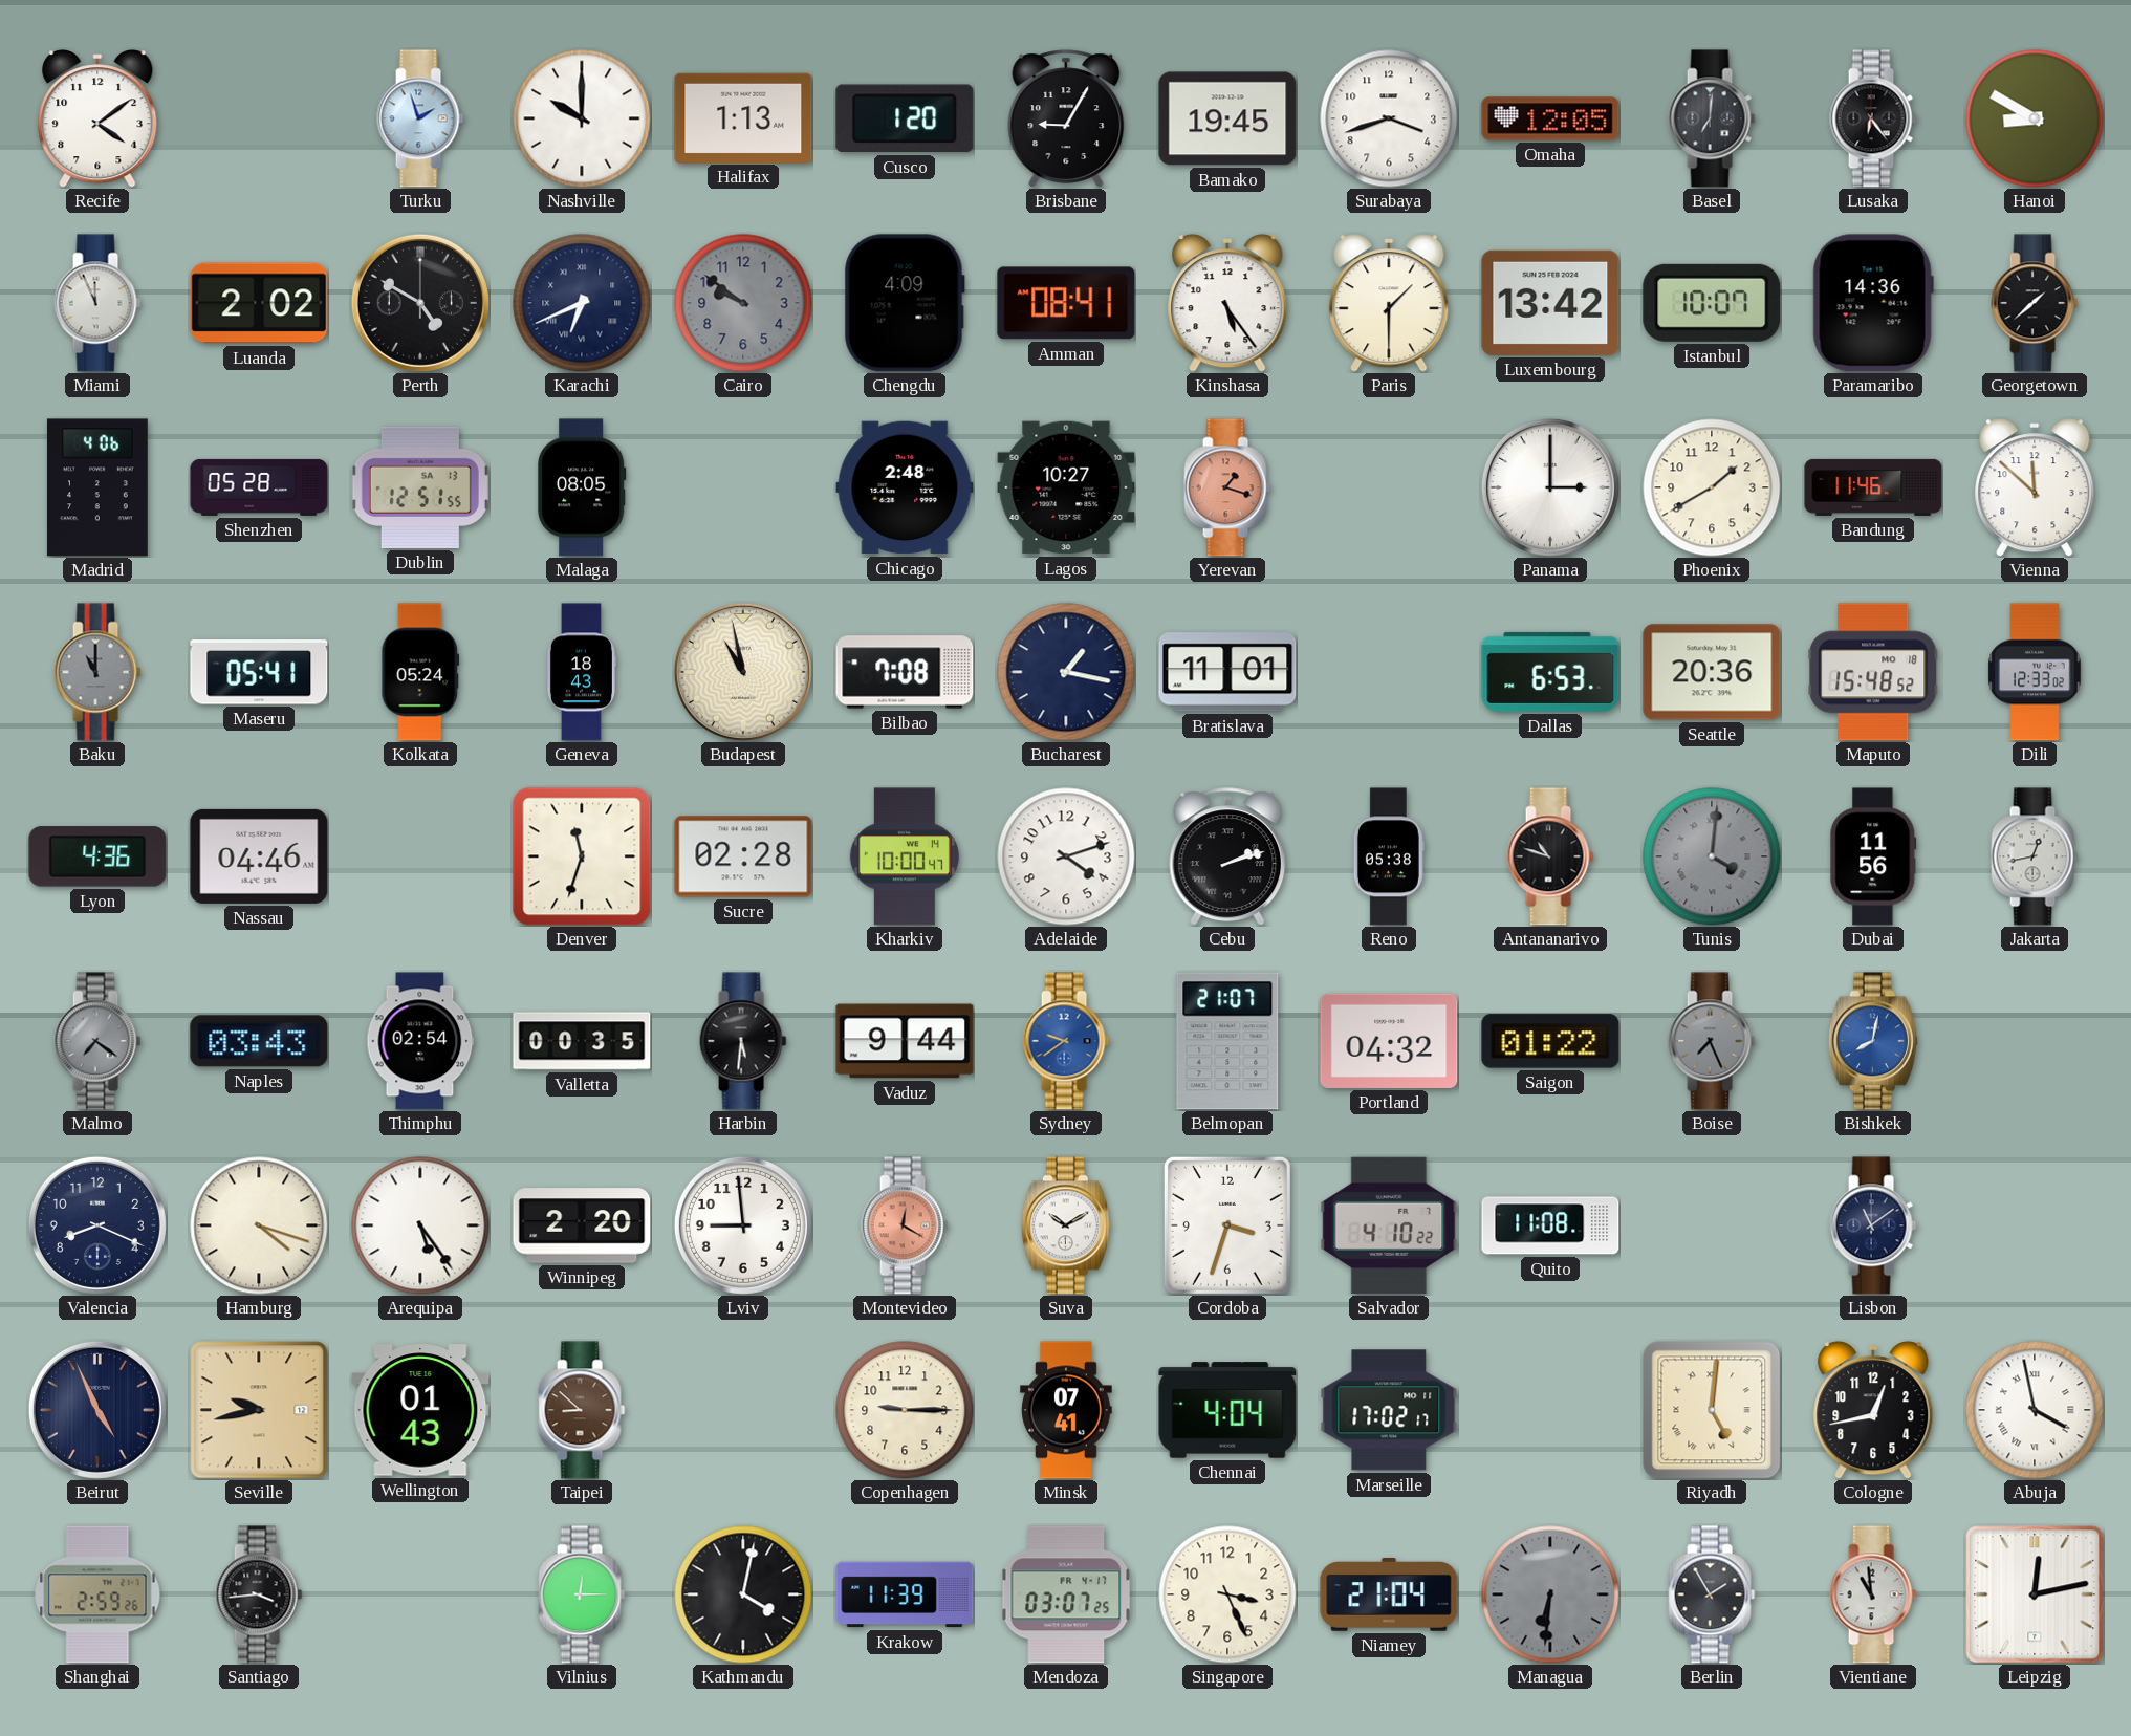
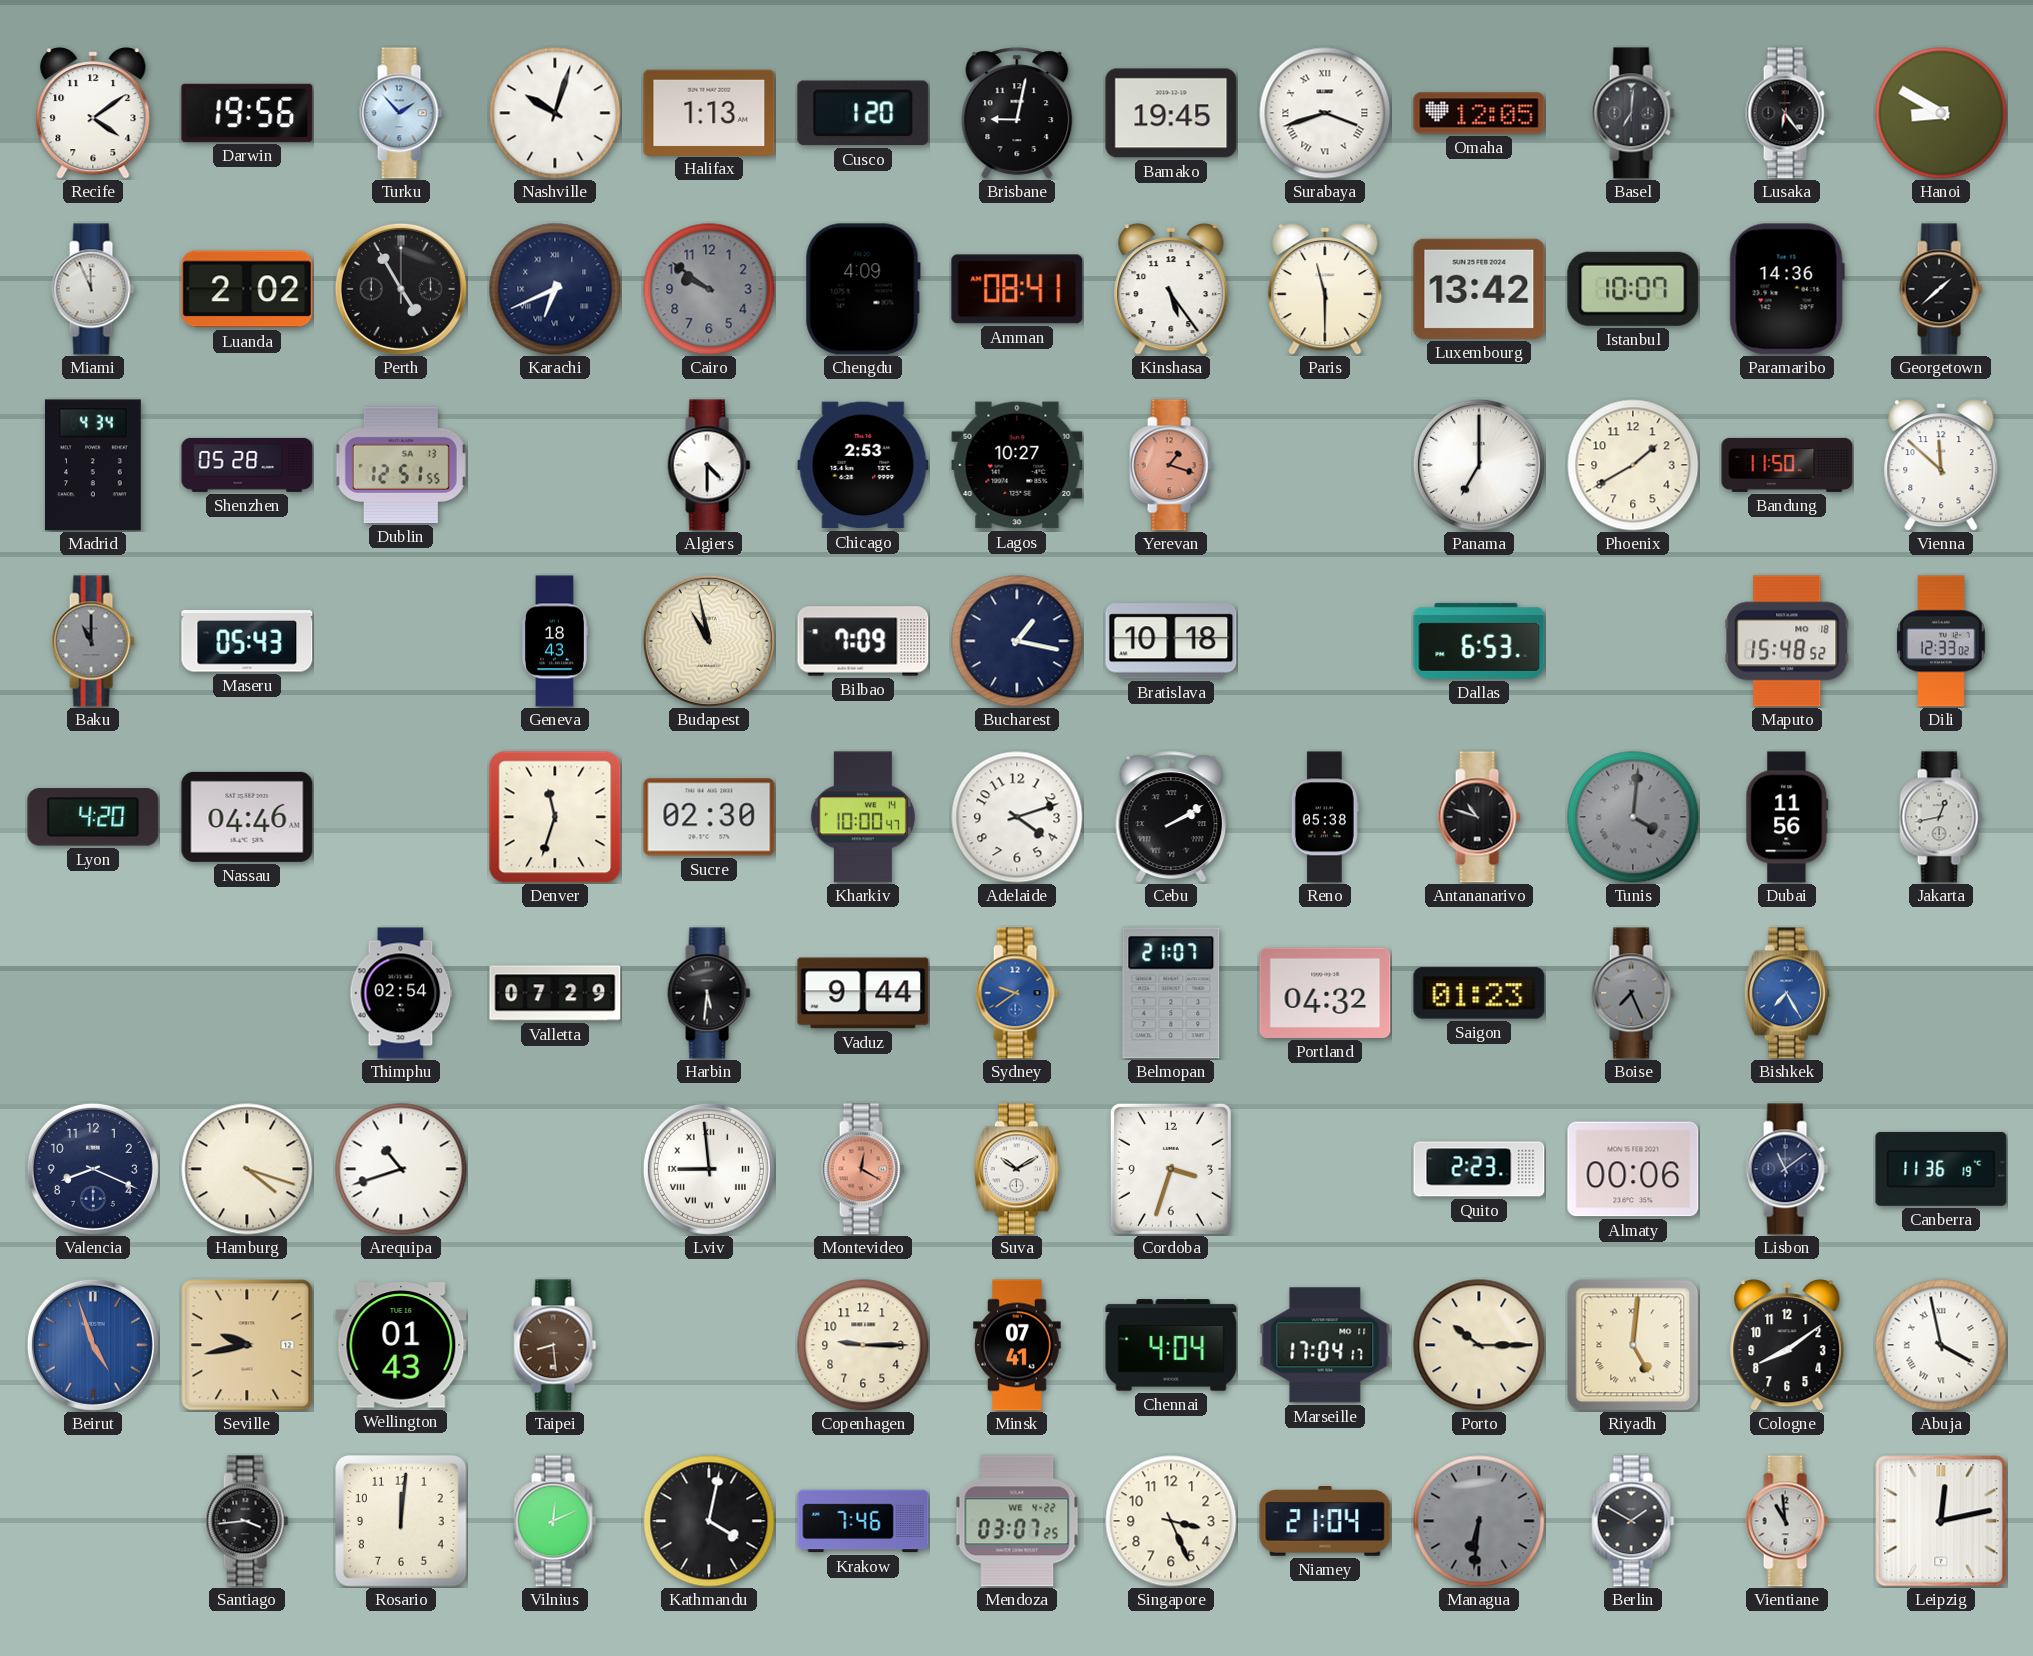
Darwin: none -> 19:56 (247, 113)
Turku: 1:57 -> 1:53 (401, 113)
Nashville: 10:00 -> 10:03 (555, 113)
Brisbane: 9:05 -> 9:02 (1017, 113)
Surabaya numerals: Arabic -> Roman (1325, 113)
Perth: 4:50 -> 4:55 (401, 289)
Paris: 1:30 -> 11:30 (1325, 289)
Madrid: 4:06 -> 4:34 (93, 465)
Malaga: 08:05 -> none (582, 487)
Algiers: none -> 4:30 (709, 465)
Chicago: 2:48 -> 2:53 (863, 465)
Panama: 3:00 -> 7:00 (1479, 465)
Bandung: 11:46 -> 11:50 (1787, 465)
Maseru: 05:41 -> 05:43 (247, 641)
Kolkata: 05:24 -> none (420, 672)
Bilbao: 7:08 -> 7:09 (863, 641)
Bratislava: 11:01 -> 10:18 (1171, 641)
Seattle: 20:36 -> none (1712, 672)
Lyon: 4:36 -> 4:20 (93, 817)
Sucre: 02:28 -> 02:30 (709, 817)
Cebu: 2:12 -> 2:10 (1171, 817)
Malmo: 7:21 -> none (97, 1041)
Naples: 03:43 -> none (259, 1041)
Valletta: 00:35 -> 07:29 (555, 993)
Saigon: 01:22 -> 01:23 (1479, 993)
Bishkek: 8:02 -> 7:25 (1787, 993)
Arequipa: 5:24 -> 10:42 (401, 1169)
Winnipeg: 2:20 -> none (582, 1225)
Lviv numerals: Arabic -> Roman (709, 1169)
Salvador: 4:10 -> none (1389, 1225)
Quito: 11:08 -> 2:23 (1479, 1169)
Almaty: none -> 00:06 (1633, 1169)
Canberra: none -> 11:36 (1941, 1169)
Beirut: 4:56 -> 4:57 (93, 1345)
Beirut dial: navy -> blue (93, 1345)
Taipei: 8:52 -> 8:29 (555, 1345)
Marseille: 17:02 -> 17:04 (1325, 1345)
Porto: none -> 10:15 (1479, 1345)
Cologne: 12:43 -> 8:09 (1787, 1345)
Shanghai: 2:59 -> none (97, 1594)
Rosario: none -> 12:01 (402, 1522)
Vilnius: 12:15 -> 12:11 (555, 1521)
Krakow: 11:39 -> 7:46 (863, 1521)
Mendoza date: FR 4-17 -> WE 4-22 (1017, 1521)
Berlin: 1:55 -> 1:50 (1633, 1521)
